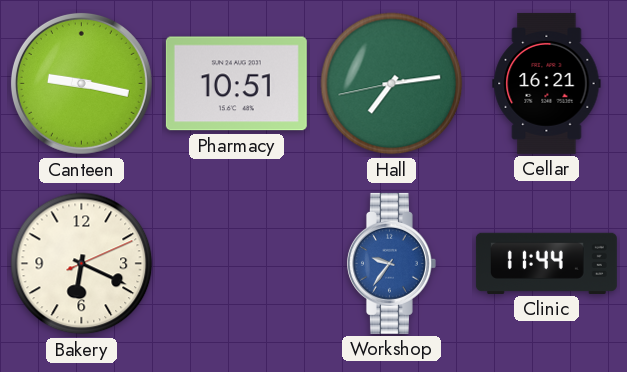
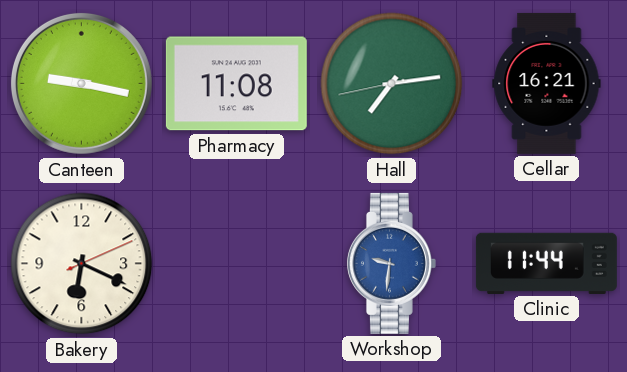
Pharmacy: 10:51 -> 11:08 (236, 84)
Workshop: 9:36 -> 9:31 (391, 263)
